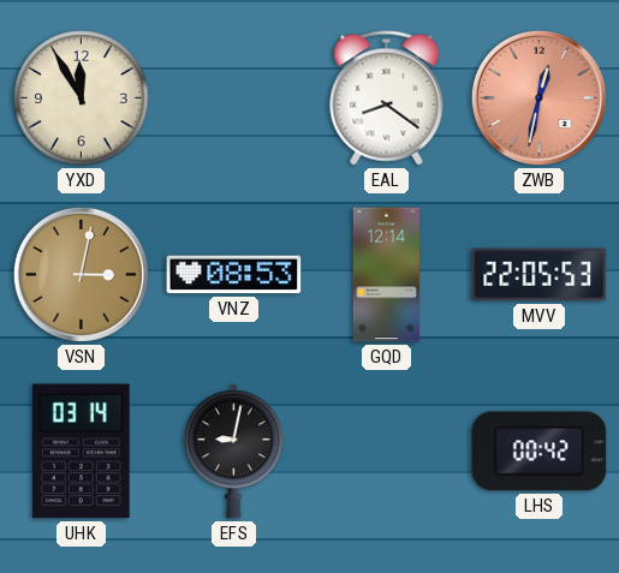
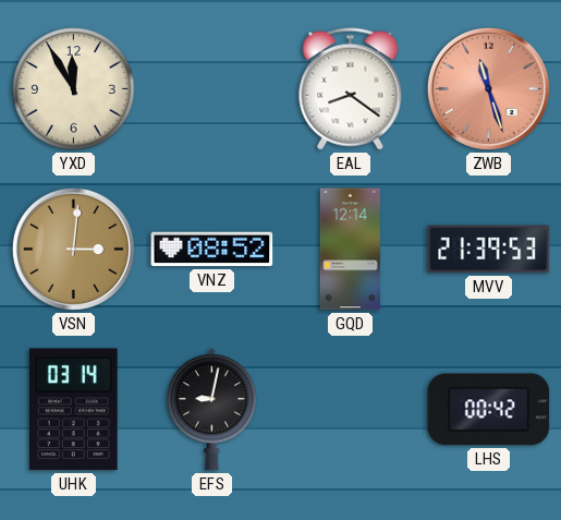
ZWB: 12:32 -> 11:27 (488, 88)
VSN: 3:02 -> 3:01 (73, 249)
VNZ: 08:53 -> 08:52 (212, 250)
MVV: 22:05 -> 21:39 (489, 250)
